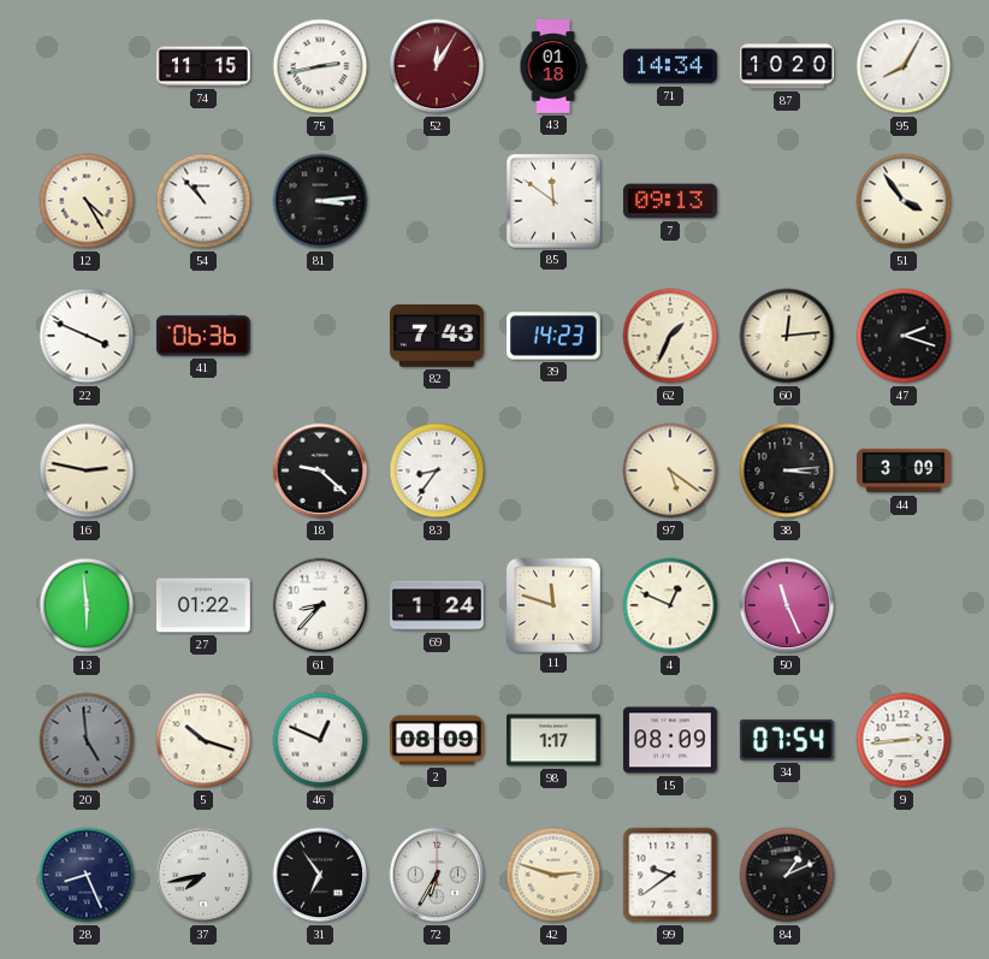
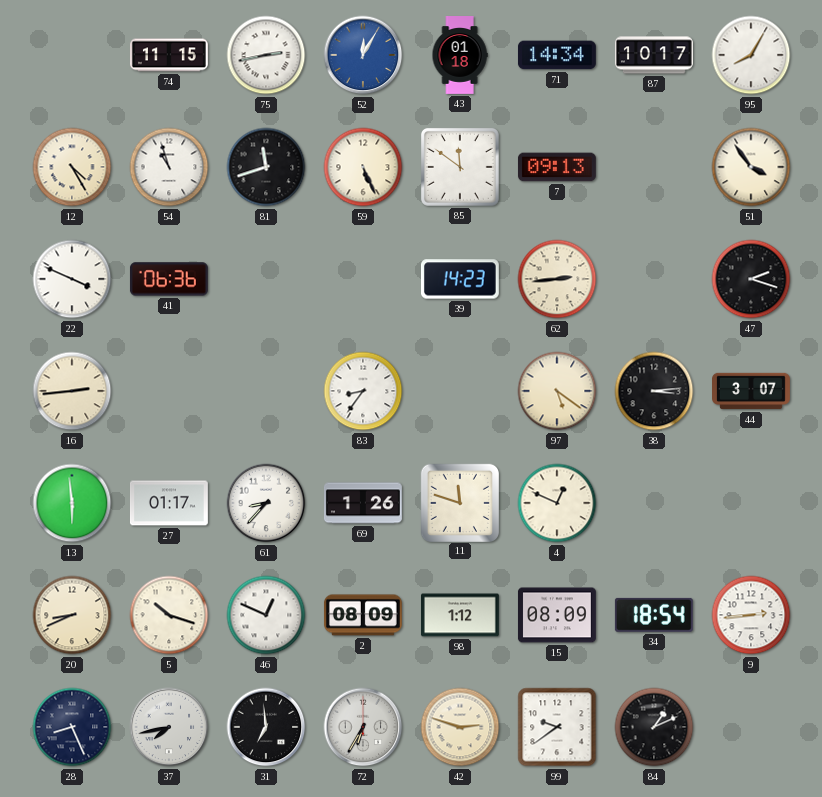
52 dial: burgundy -> blue (363, 55)
87: 10:20 -> 10:17 (654, 55)
54: 10:53 -> 10:57 (169, 167)
81: 3:14 -> 11:42 (266, 167)
59: none -> 5:26 (363, 167)
82: 7:43 -> none (438, 336)
62: 1:34 -> 2:44 (557, 279)
60: 12:14 -> none (787, 336)
16: 2:47 -> 2:44 (72, 391)
18: 9:22 -> none (320, 470)
44: 3:09 -> 3:07 (752, 391)
27: 01:22 -> 01:17 (169, 503)
69: 1:24 -> 1:26 (363, 503)
50: 11:26 -> none (787, 605)
20: 4:59 -> 8:41 (72, 615)
20 dial: grey -> cream (72, 615)
98: 1:17 -> 1:12 (460, 615)
34: 07:54 -> 18:54 (654, 615)
31: 6:54 -> 6:59 (266, 727)
